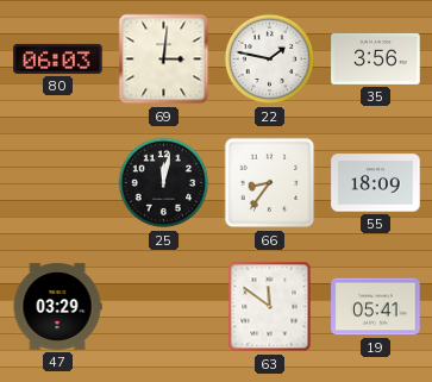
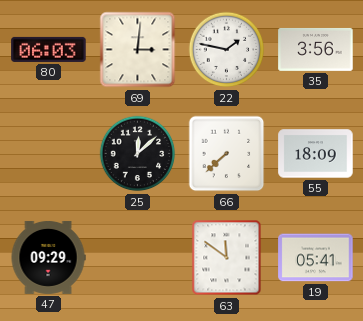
25: 12:02 -> 12:08 (138, 154)
66: 8:36 -> 7:38 (227, 154)
47: 03:29 -> 09:29 (48, 257)
